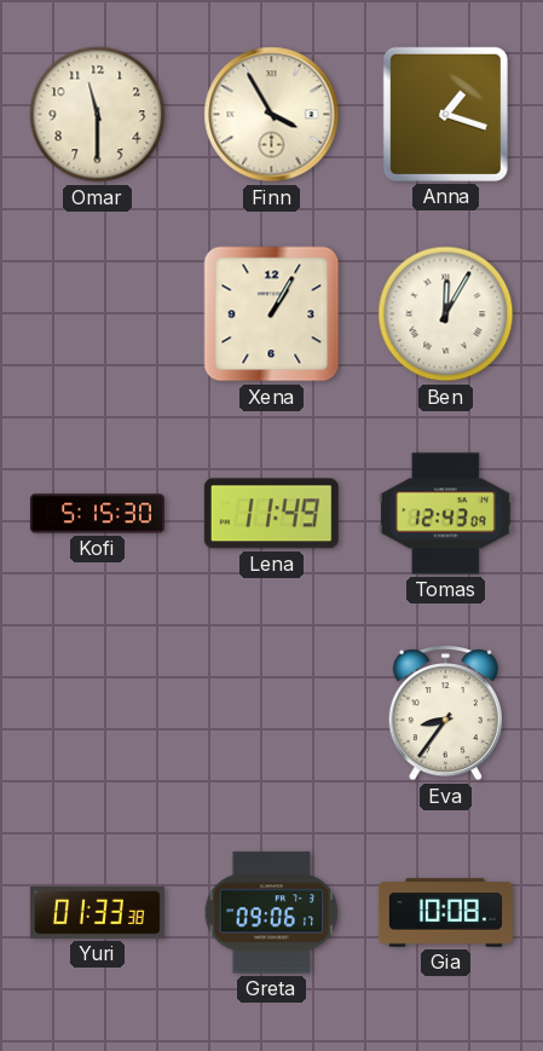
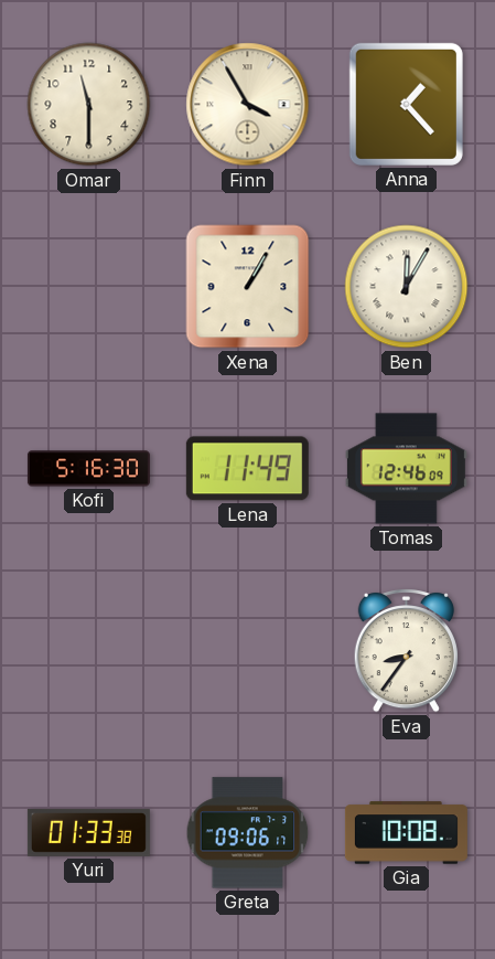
Anna: 1:18 -> 1:23 (406, 104)
Kofi: 5:15 -> 5:16 (88, 469)
Tomas: 12:43 -> 12:46 (406, 469)
